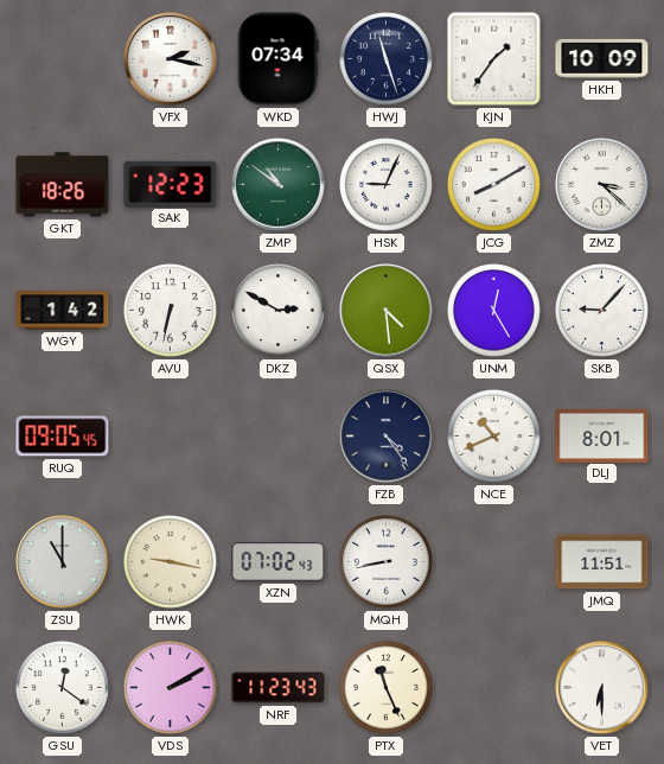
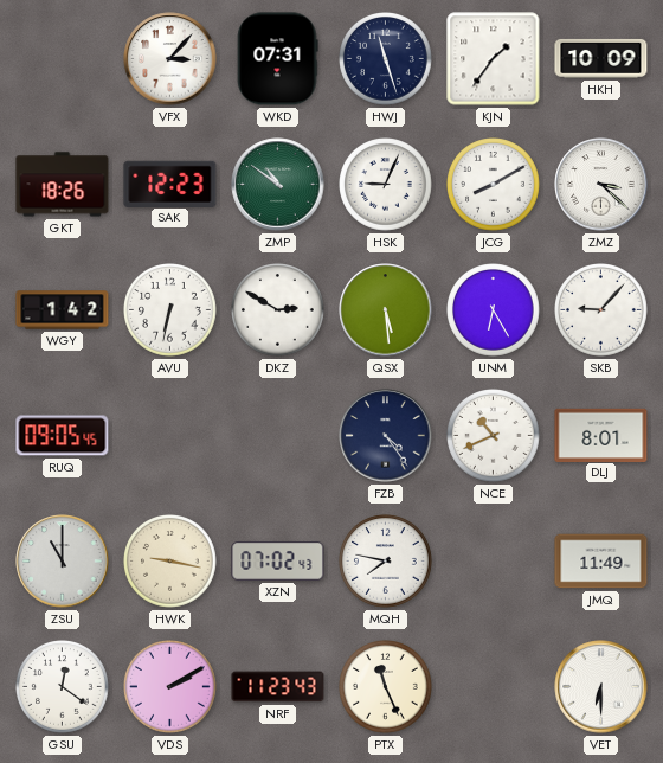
VFX: 2:17 -> 3:07 (170, 59)
WKD: 07:34 -> 07:31 (277, 59)
QSX: 4:29 -> 5:29 (386, 310)
UNM: 12:25 -> 6:25 (494, 310)
MQH: 8:43 -> 7:47 (386, 562)
JMQ: 11:51 -> 11:49 (601, 562)
